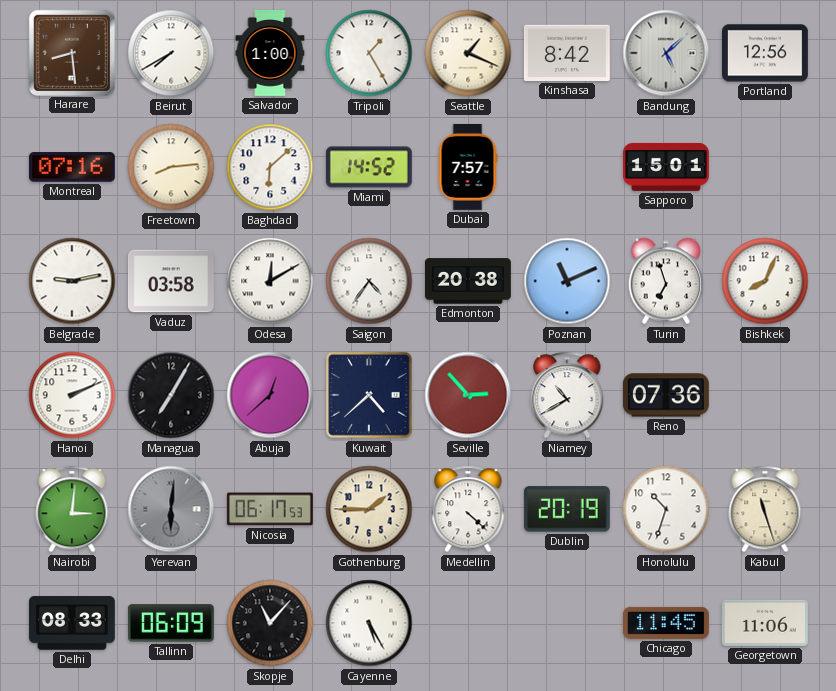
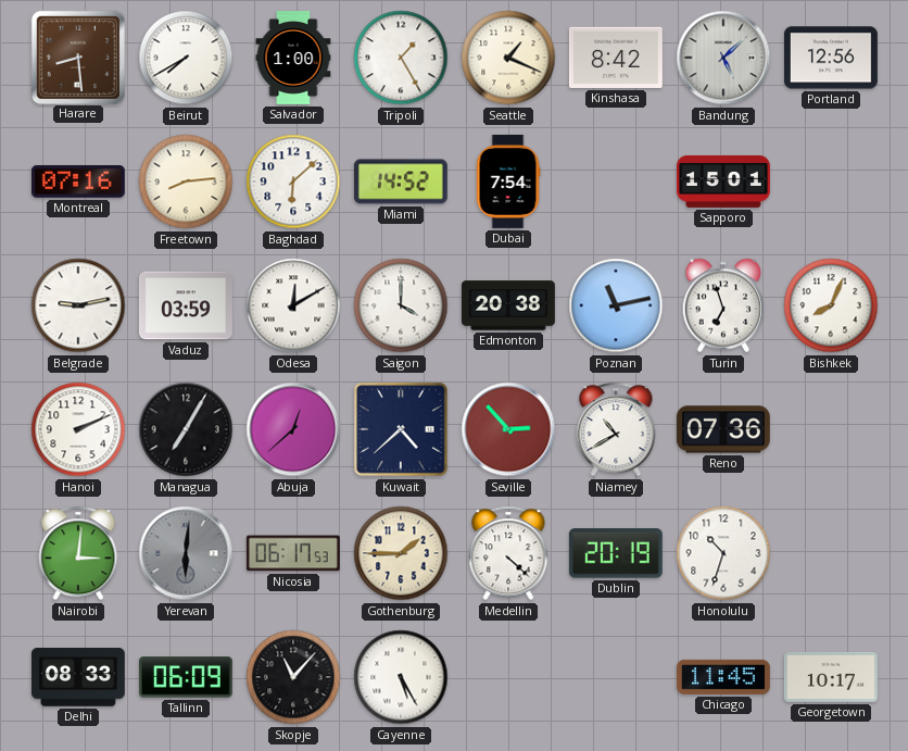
Dubai: 7:57 -> 7:54 (508, 182)
Vaduz: 03:58 -> 03:59 (186, 305)
Saigon: 4:36 -> 4:00 (401, 305)
Poznan: 11:11 -> 11:13 (616, 305)
Kabul: 11:27 -> none (765, 509)
Georgetown: 11:06 -> 10:17 (831, 677)
